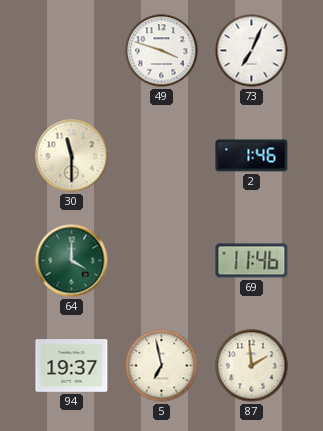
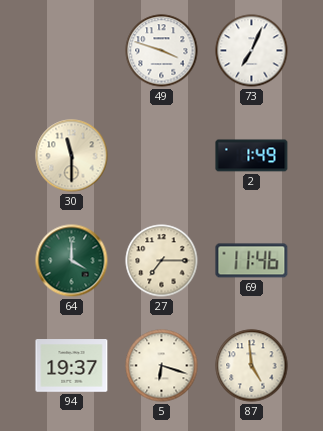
2: 1:46 -> 1:49 (252, 156)
27: none -> 7:15 (162, 261)
5: 6:58 -> 6:18 (162, 366)
87: 1:59 -> 4:59 (252, 366)
